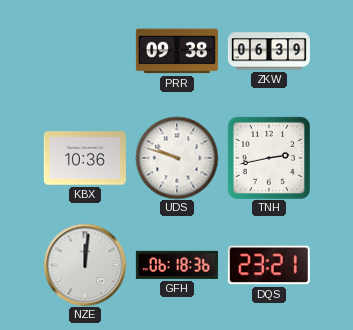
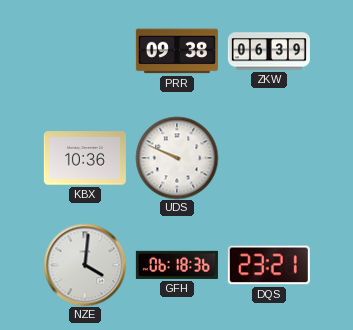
UDS: 9:48 -> 9:49 (177, 158)
TNH: 2:43 -> none (268, 157)
NZE: 12:01 -> 4:01 (85, 265)
